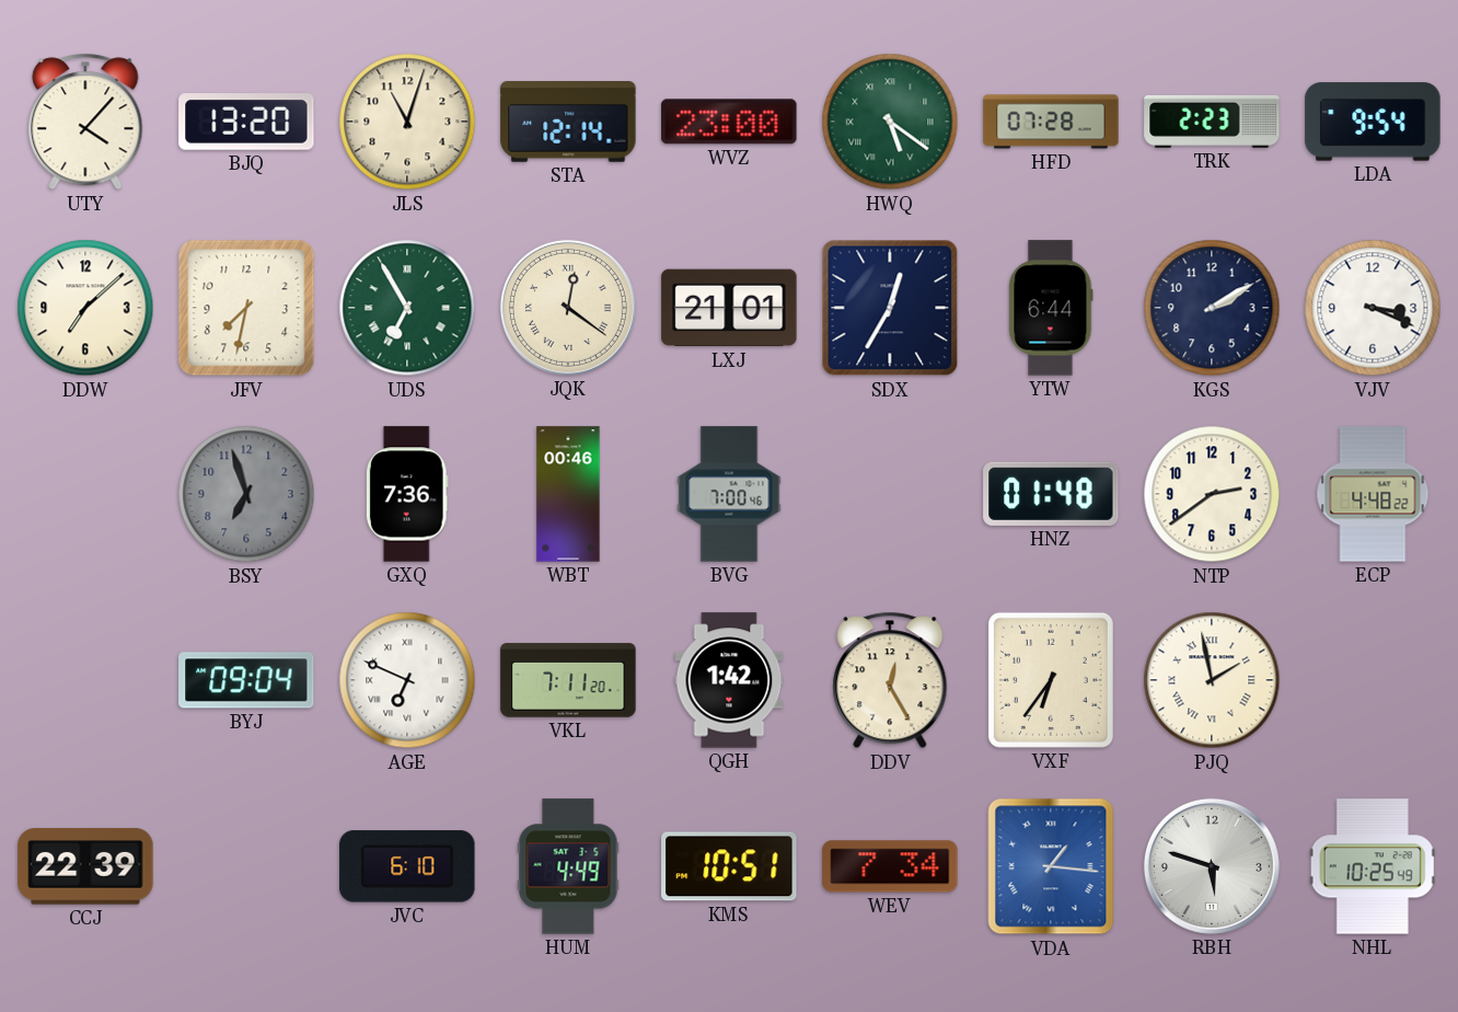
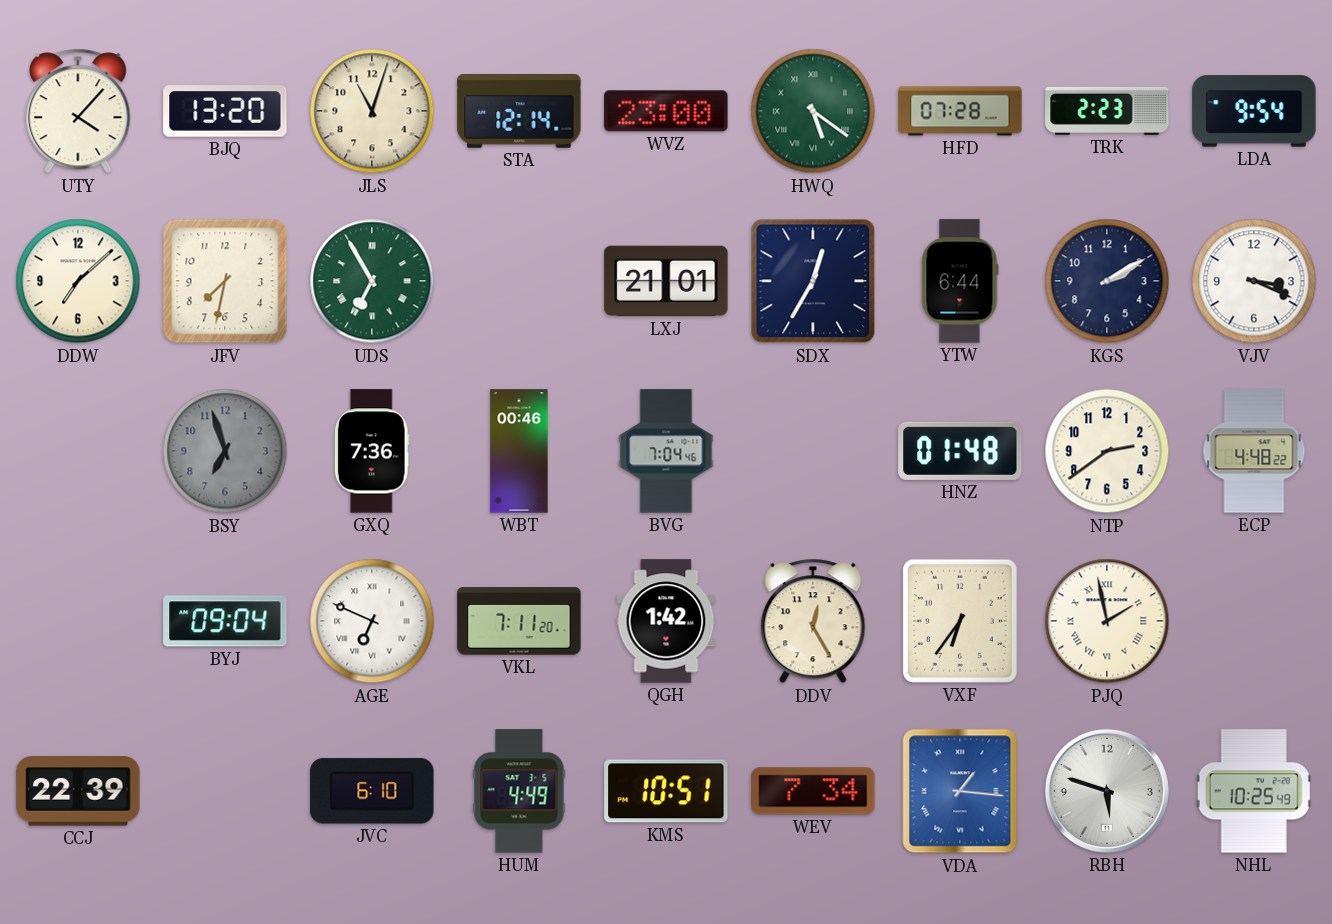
JQK: 12:21 -> none (568, 308)
BVG: 7:00 -> 7:04 (666, 451)
